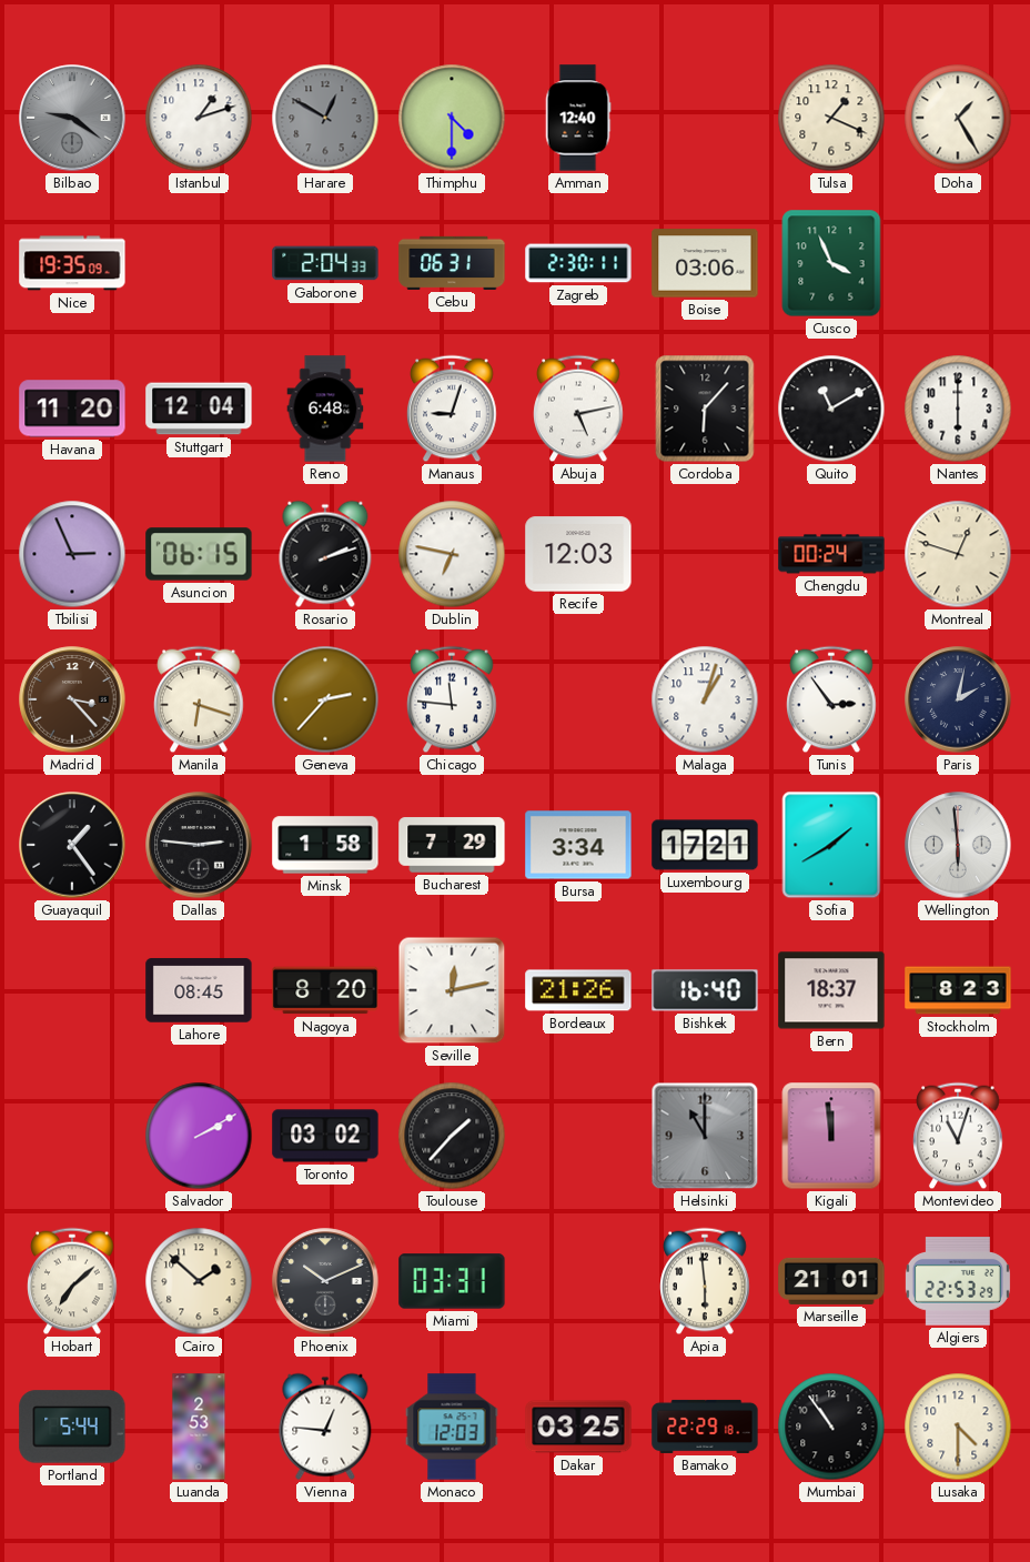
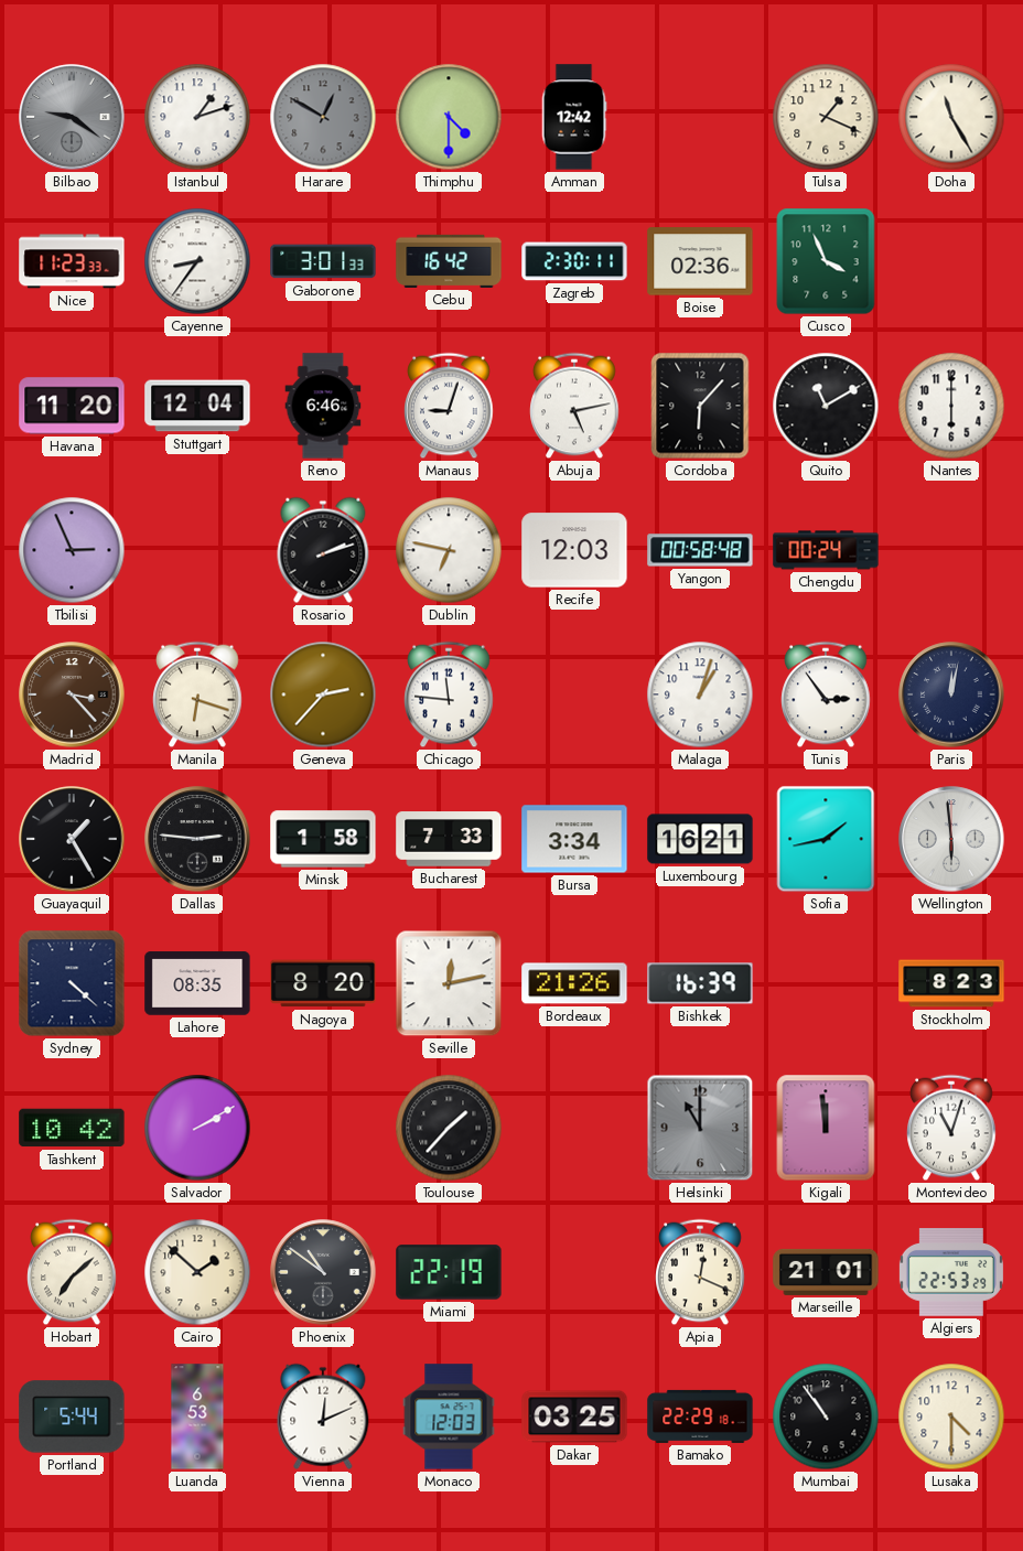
Amman: 12:40 -> 12:42 (574, 117)
Doha: 1:25 -> 11:25 (951, 117)
Nice: 19:35 -> 11:23 (72, 261)
Cayenne: none -> 8:36 (197, 261)
Gaborone: 2:04 -> 3:01 (323, 261)
Cebu: 06:31 -> 16:42 (449, 261)
Boise: 03:06 -> 02:36 (700, 261)
Reno: 6:48 -> 6:46 (323, 406)
Asuncion: 06:15 -> none (199, 554)
Yangon: none -> 00:58 (700, 550)
Montreal: 12:48 -> none (958, 554)
Paris: 2:02 -> 12:02 (951, 694)
Guayaquil: 1:24 -> 1:25 (72, 839)
Bucharest: 7:29 -> 7:33 (449, 839)
Luxembourg: 17:21 -> 16:21 (700, 839)
Sofia: 1:40 -> 1:43 (826, 839)
Sydney: none -> 4:22 (72, 983)
Lahore: 08:45 -> 08:35 (197, 983)
Bishkek: 16:40 -> 16:39 (700, 983)
Bern: 18:37 -> none (831, 990)
Tashkent: none -> 10:42 (72, 1128)
Toronto: 03:02 -> none (325, 1136)
Phoenix: 10:11 -> 10:51 (323, 1272)
Miami: 03:31 -> 22:19 (449, 1272)
Apia: 5:59 -> 12:19 (700, 1272)
Luanda: 2:53 -> 6:53 (197, 1417)
Vienna: 12:46 -> 12:11 (323, 1417)
